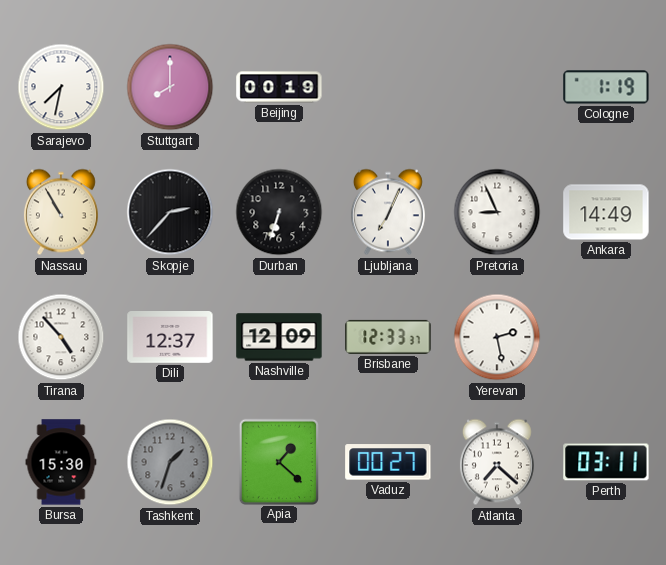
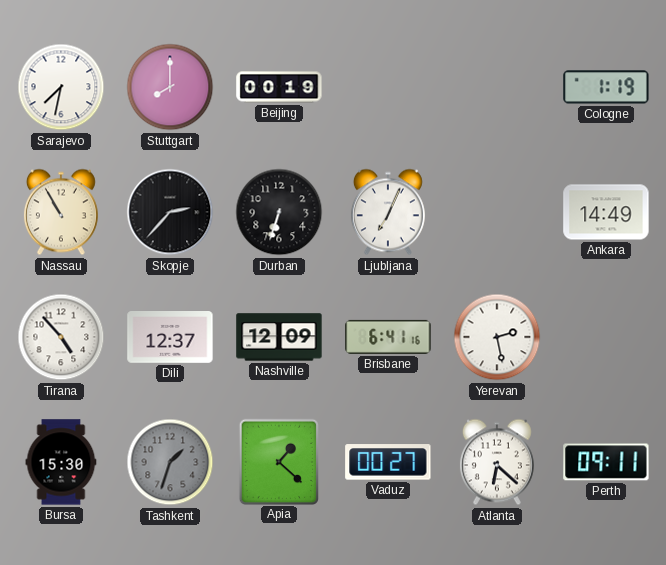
Pretoria: 8:56 -> none (497, 212)
Brisbane: 12:33 -> 6:41 (388, 337)
Atlanta: 7:22 -> 6:22 (497, 462)
Perth: 03:11 -> 09:11 (606, 462)
